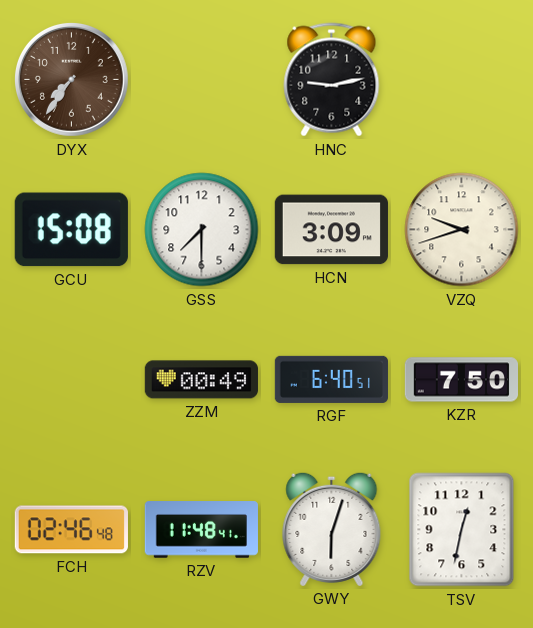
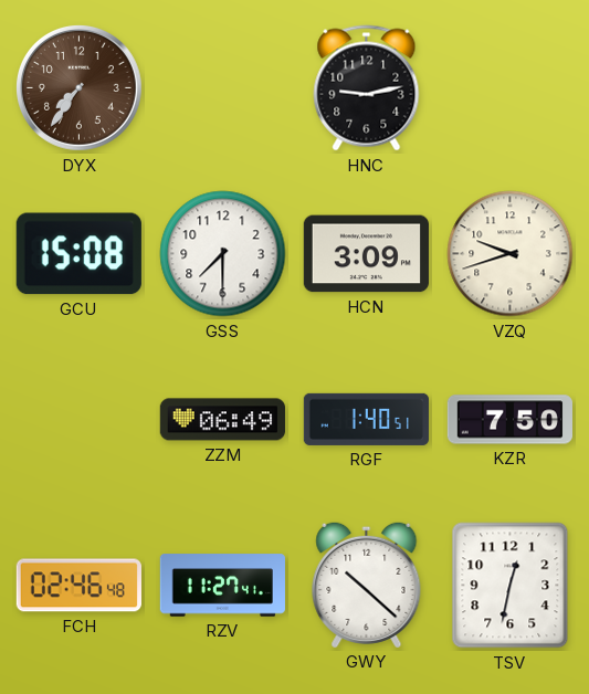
ZZM: 00:49 -> 06:49 (222, 420)
RGF: 6:40 -> 1:40 (366, 419)
RZV: 11:48 -> 11:27 (222, 586)
GWY: 6:03 -> 10:22 (367, 585)
